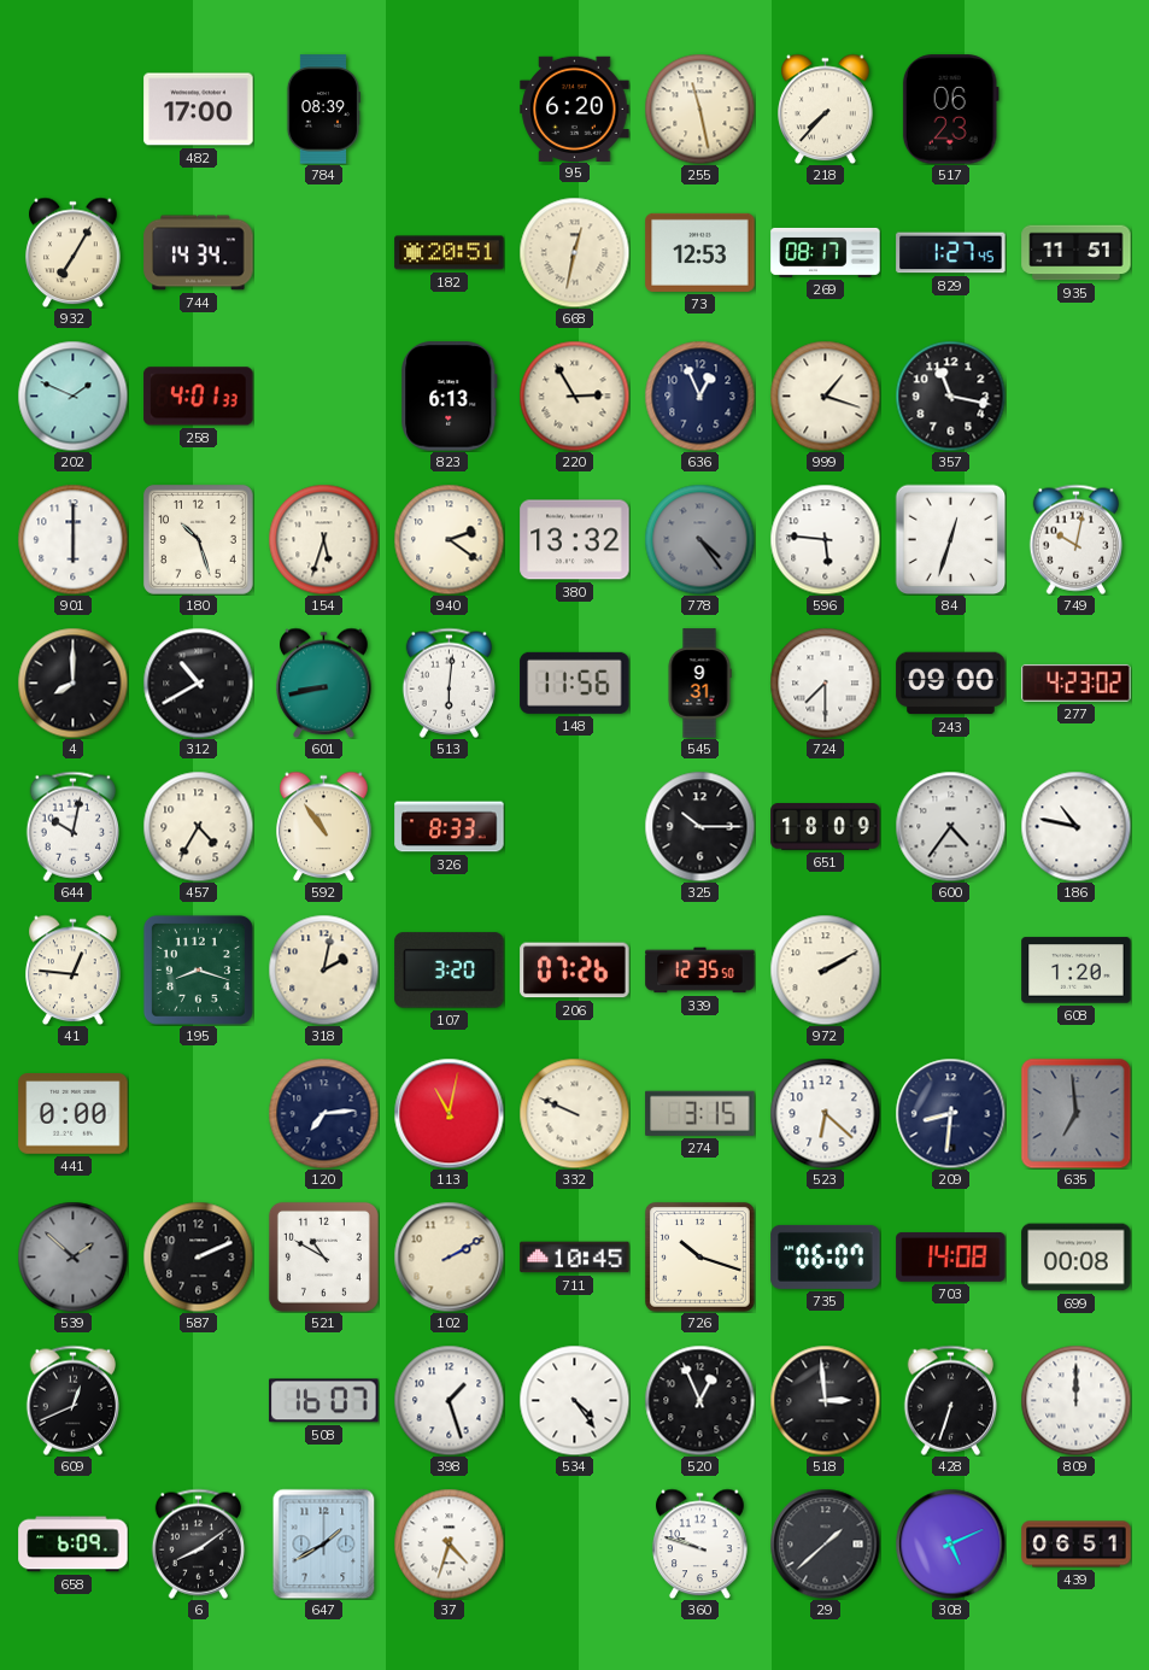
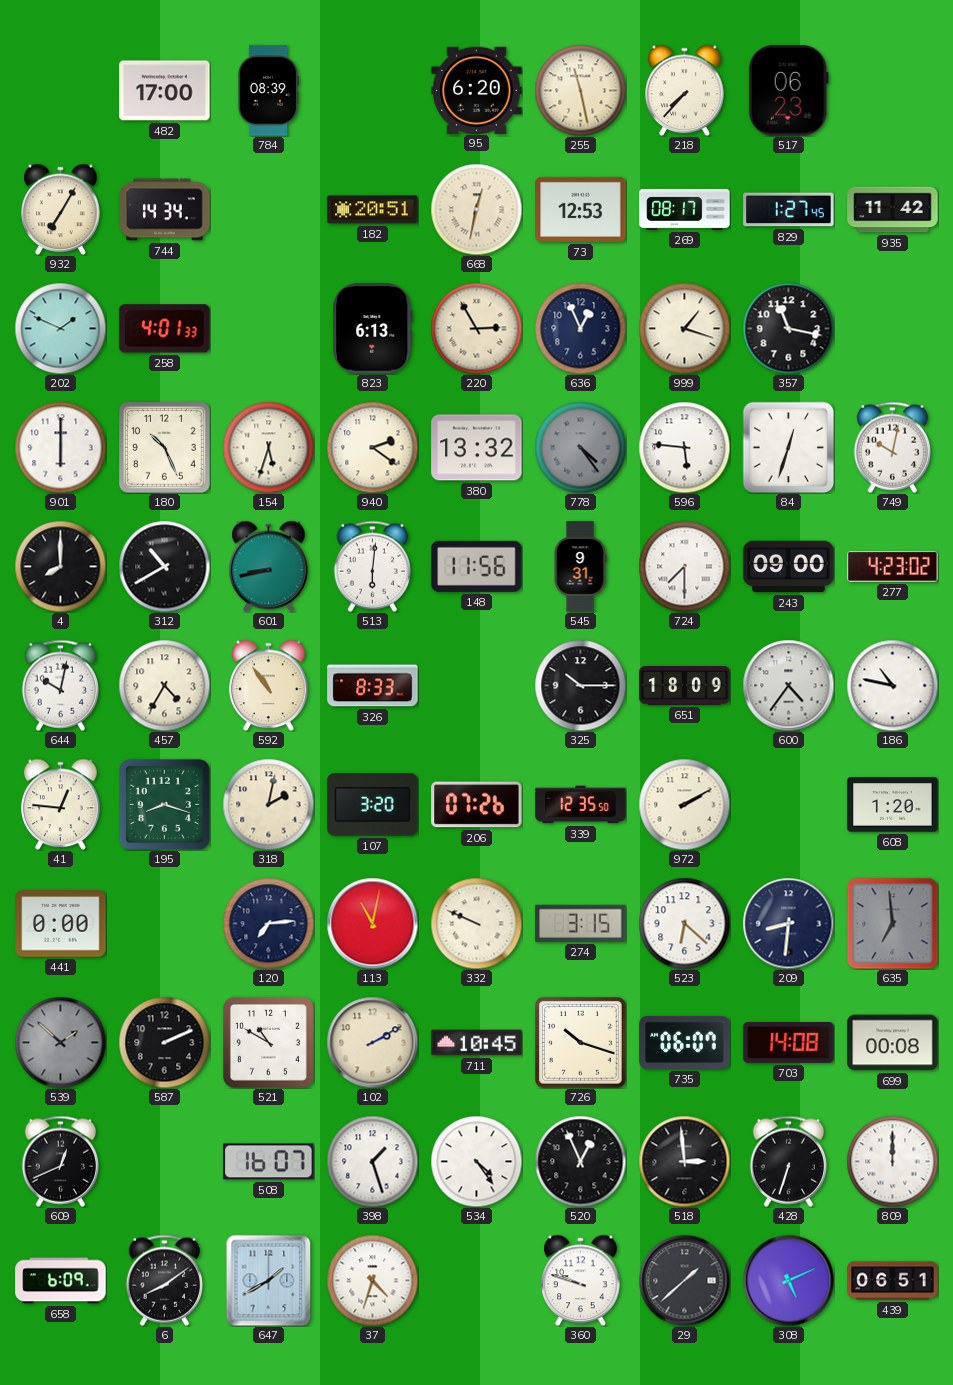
935: 11:51 -> 11:42 (893, 210)
180: 10:27 -> 10:26 (164, 447)
